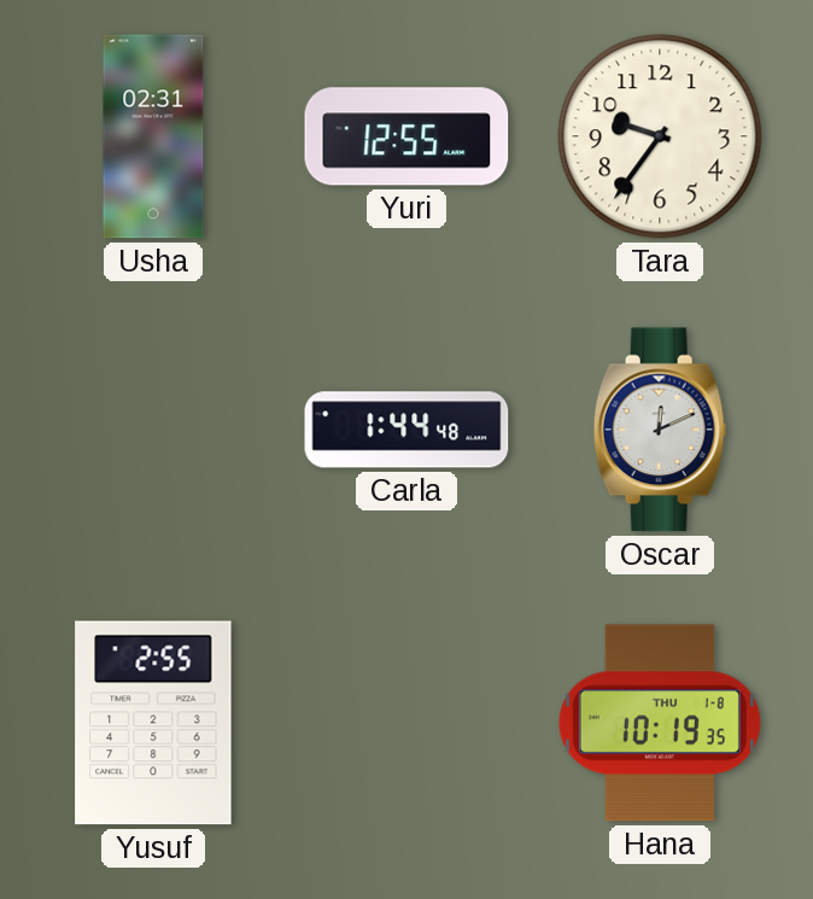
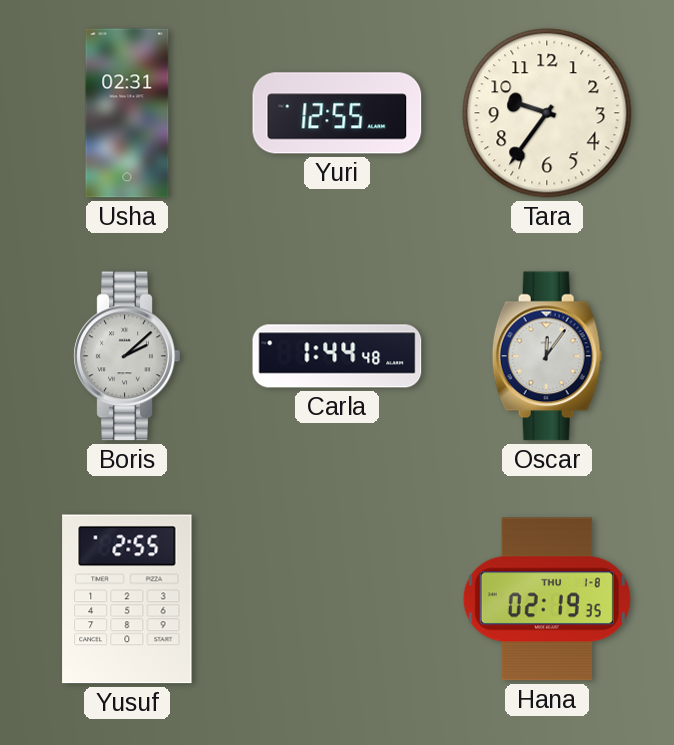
Boris: none -> 2:08 (127, 356)
Oscar: 12:11 -> 12:06 (547, 356)
Hana: 10:19 -> 02:19 (547, 599)
